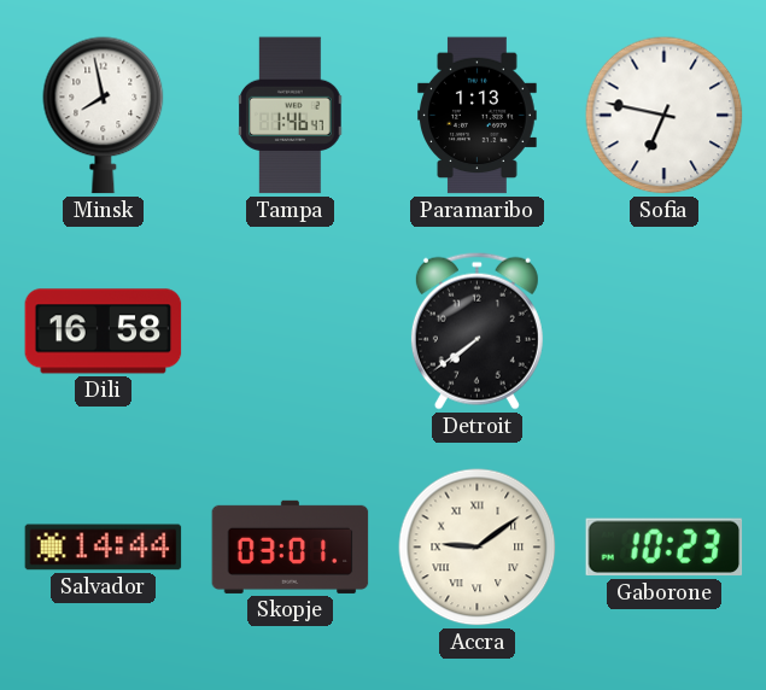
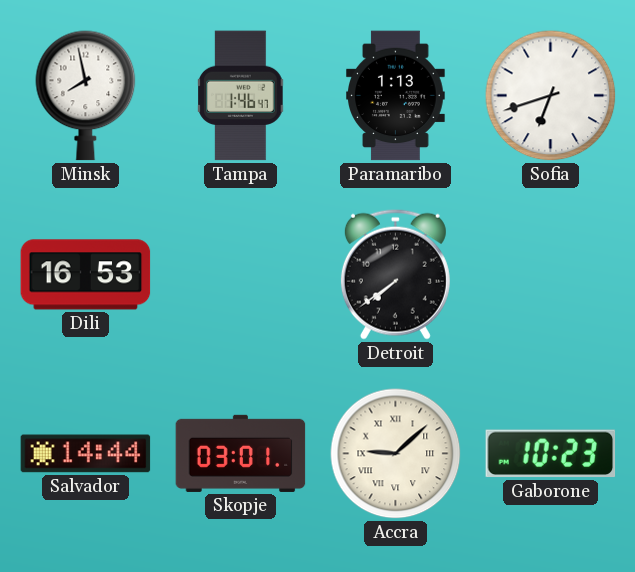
Sofia: 6:47 -> 6:42 (551, 96)
Dili: 16:58 -> 16:53 (86, 275)
Accra: 9:09 -> 9:08 (396, 454)
